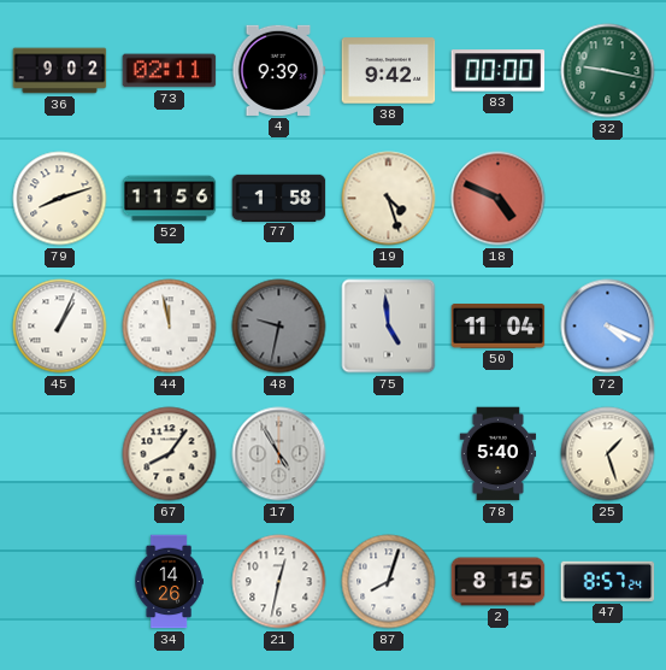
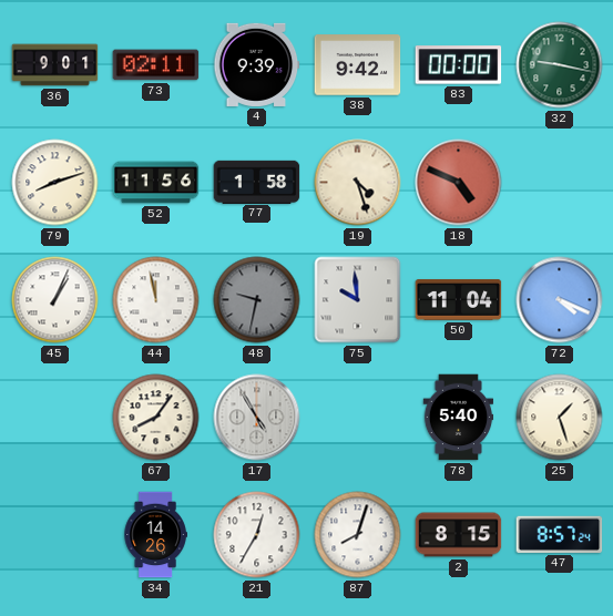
36: 9:02 -> 9:01 (55, 65)
75: 4:59 -> 9:59 (358, 300)
21: 12:32 -> 12:35 (257, 535)
